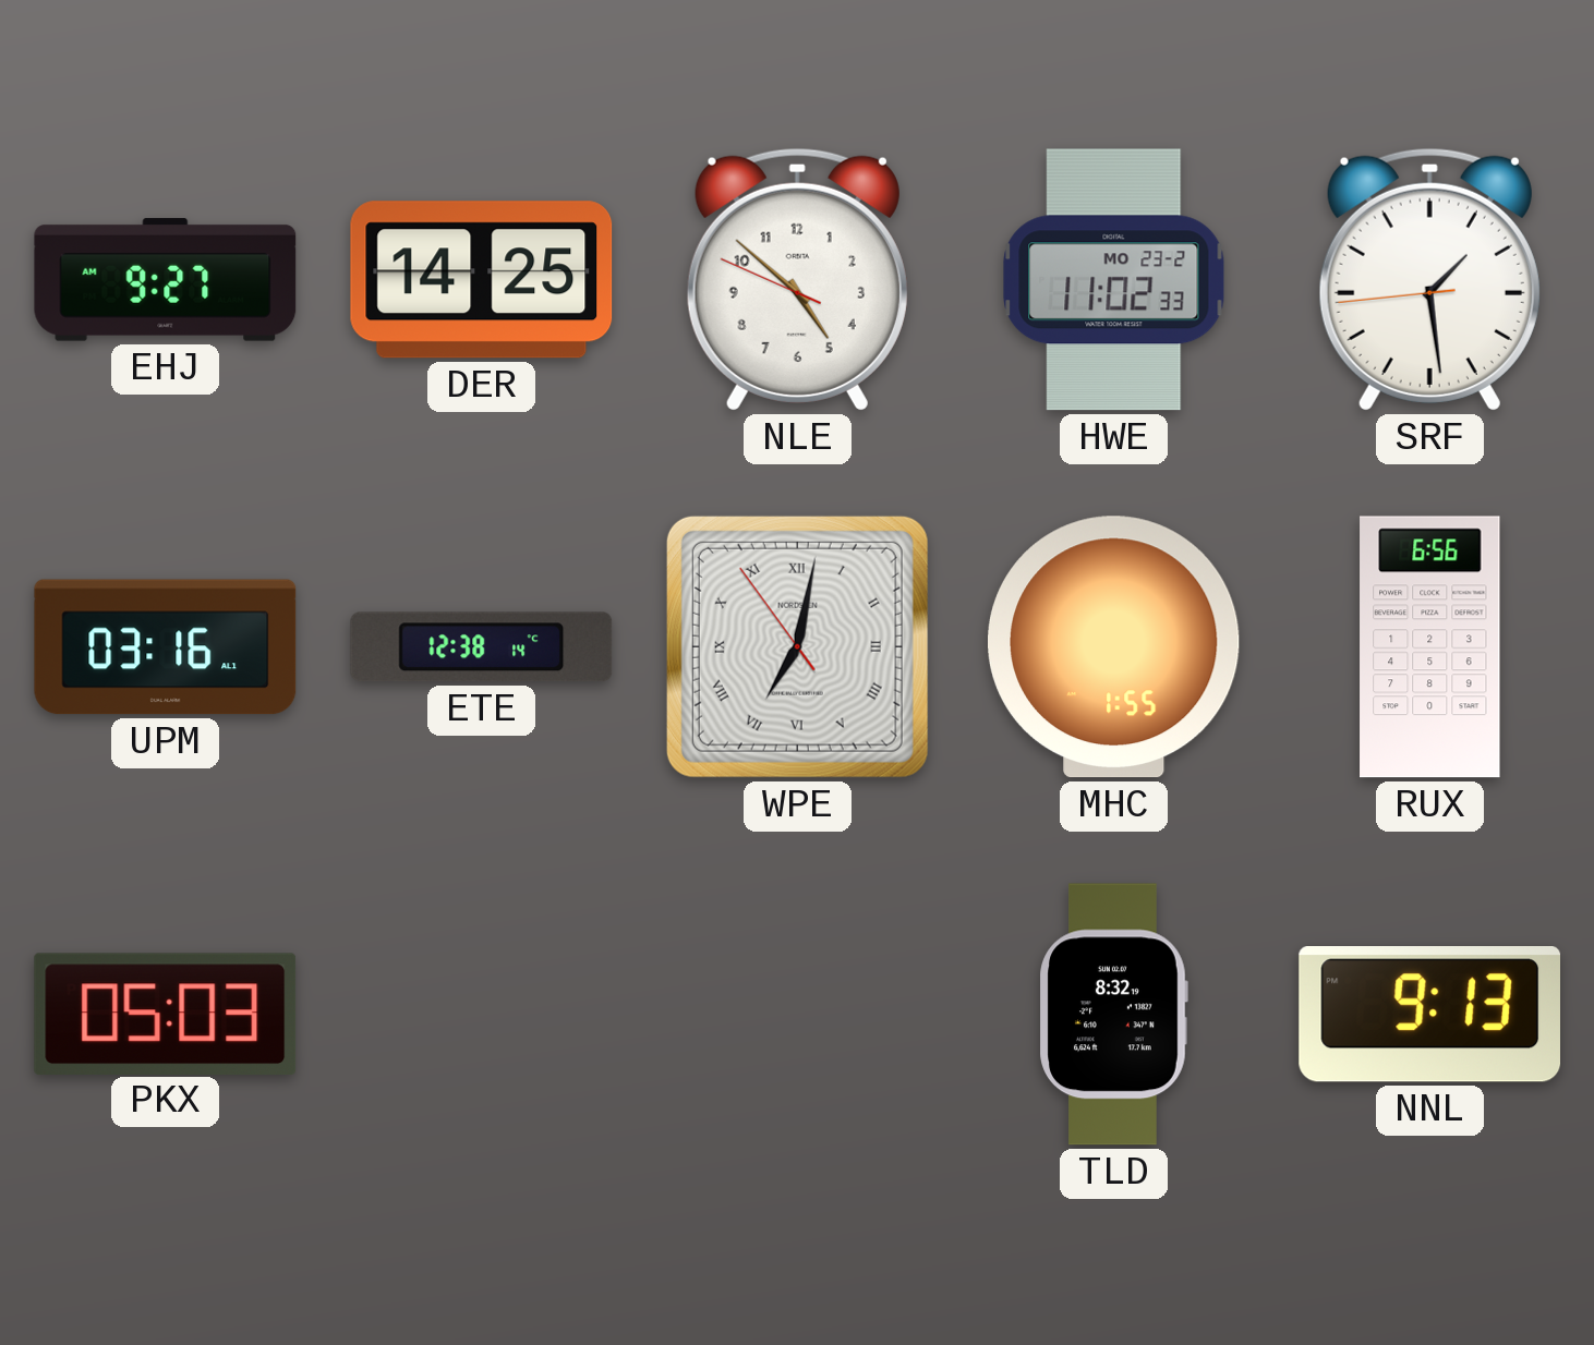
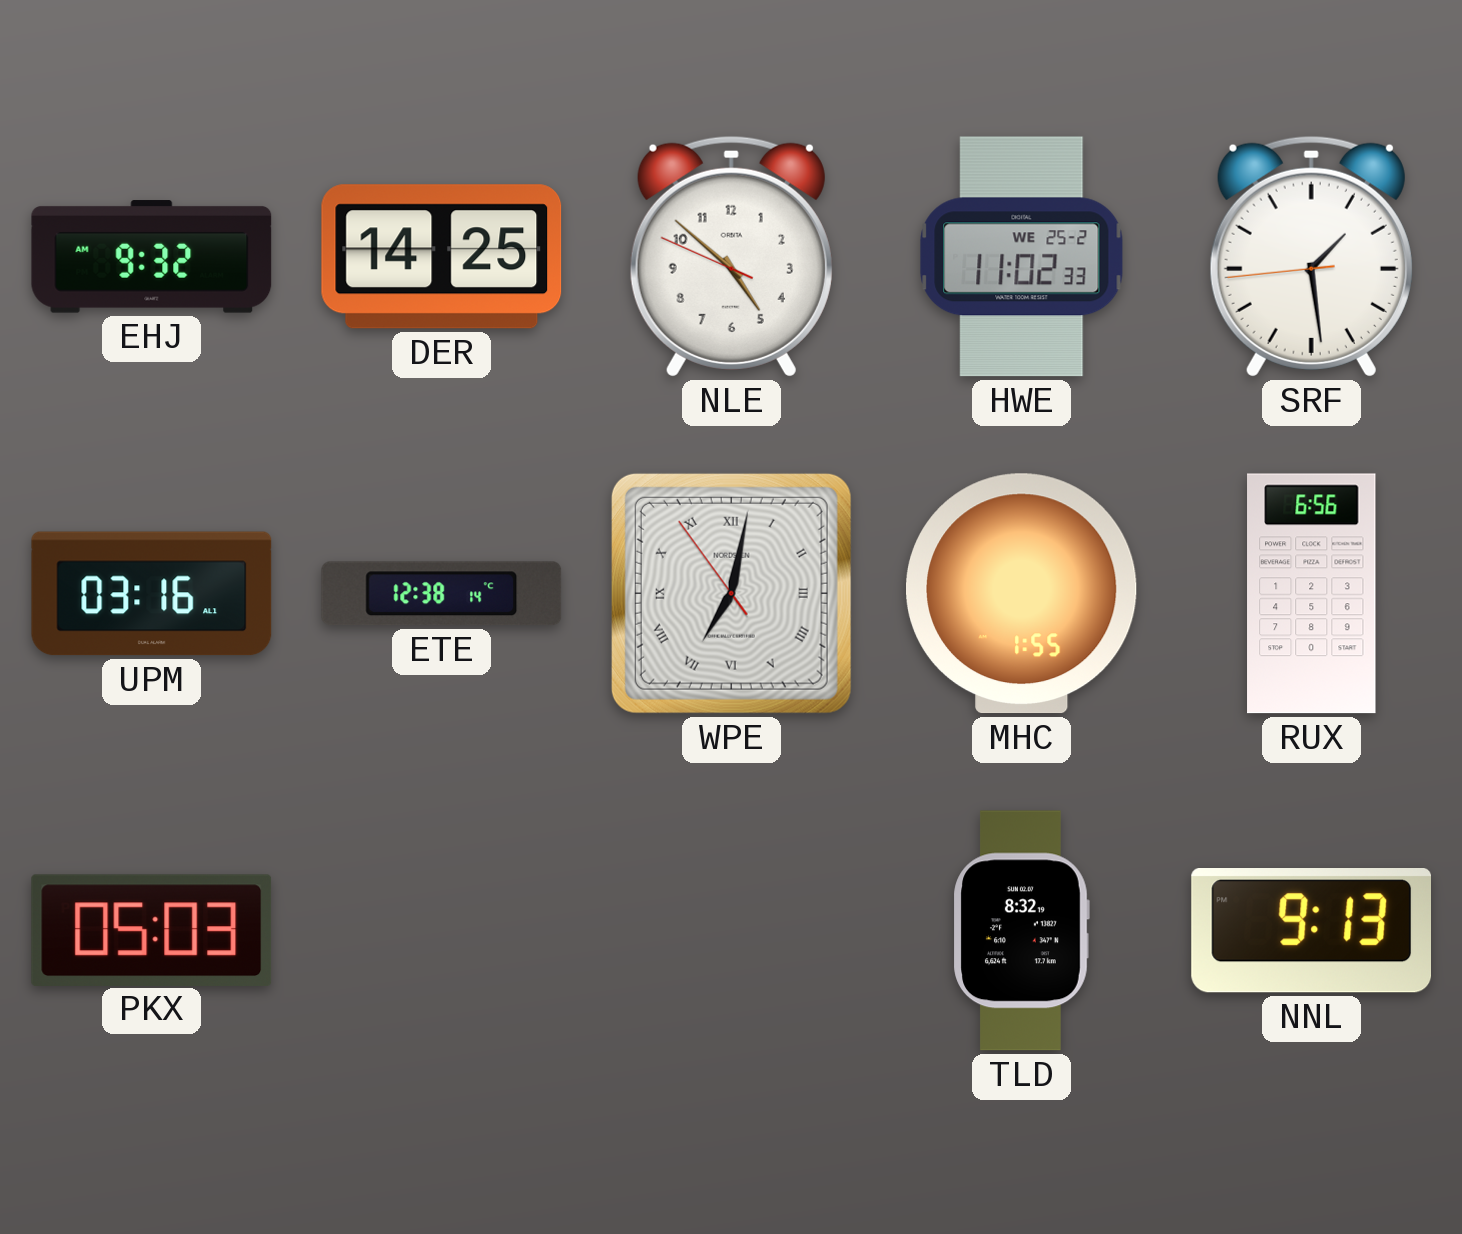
EHJ: 9:27 -> 9:32 (152, 257)
HWE date: MO 23-2 -> WE 25-2 (1022, 257)
